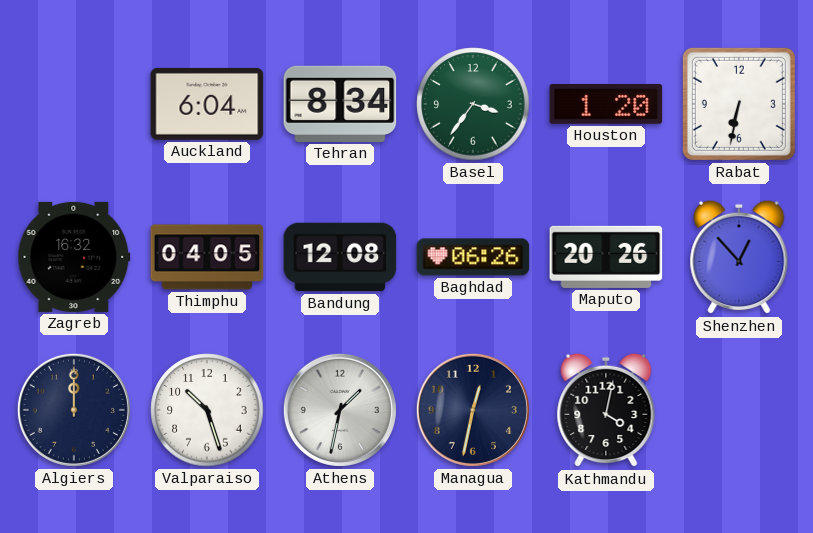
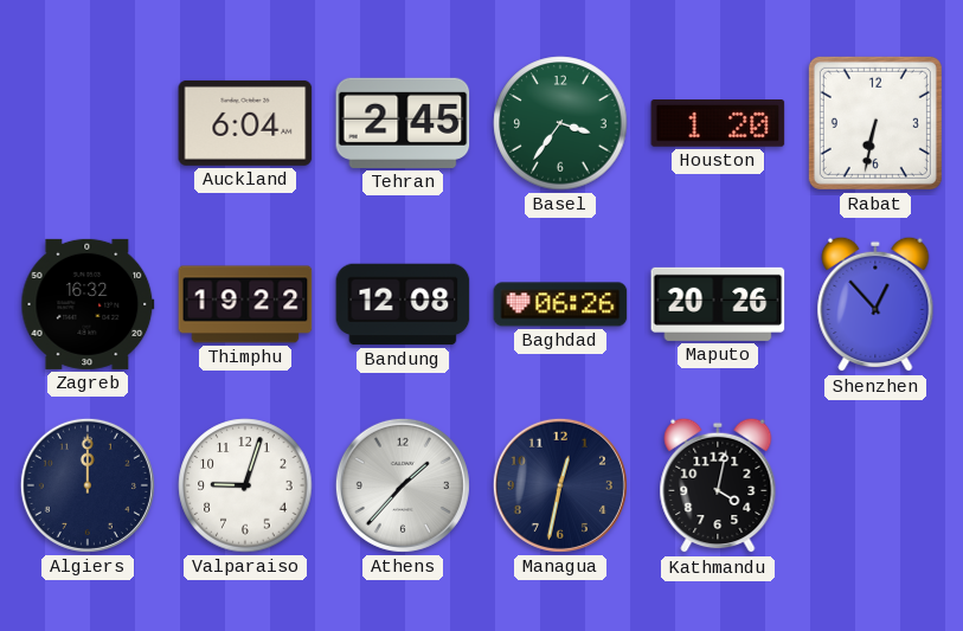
Tehran: 8:34 -> 2:45 (403, 123)
Thimphu: 04:05 -> 19:22 (245, 304)
Valparaiso: 10:27 -> 9:03 (245, 485)
Athens: 1:32 -> 1:37 (403, 485)
